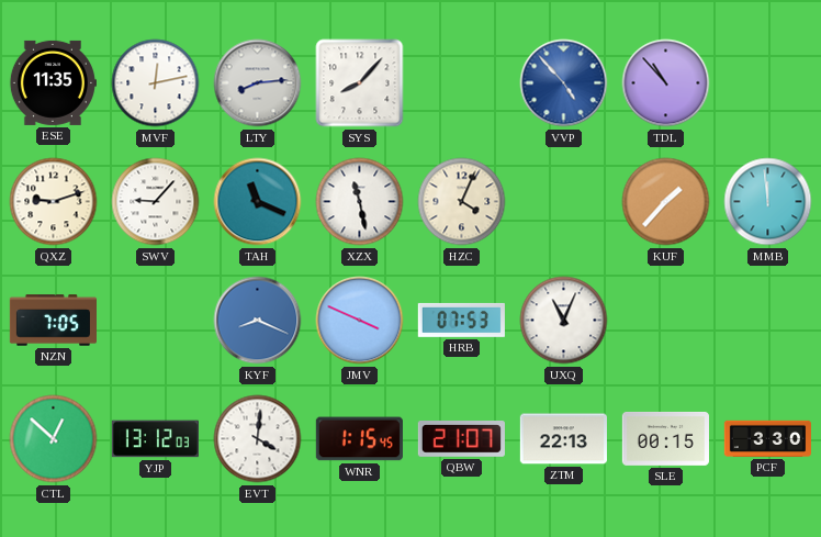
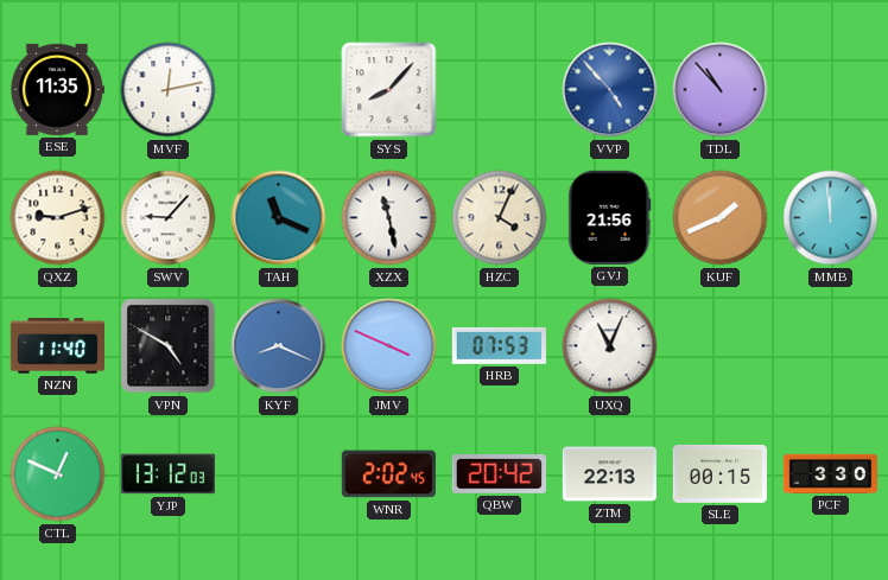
LTY: 8:14 -> none (258, 83)
GVJ: none -> 21:56 (610, 217)
KUF: 1:37 -> 1:41 (721, 218)
NZN: 7:05 -> 11:40 (57, 346)
VPN: none -> 4:50 (169, 346)
CTL: 12:52 -> 12:49 (58, 474)
EVT: 4:01 -> none (258, 439)
WNR: 1:15 -> 2:02 (388, 474)
QBW: 21:07 -> 20:42 (499, 474)
